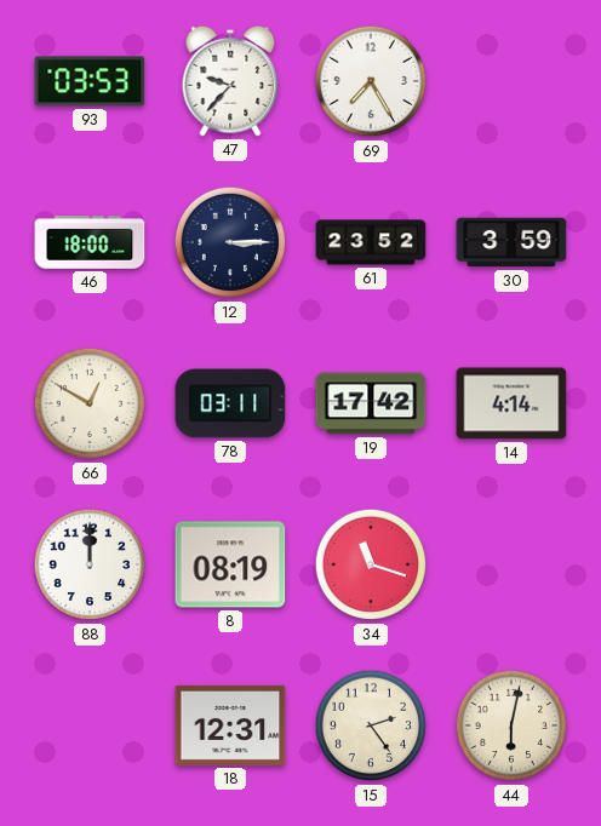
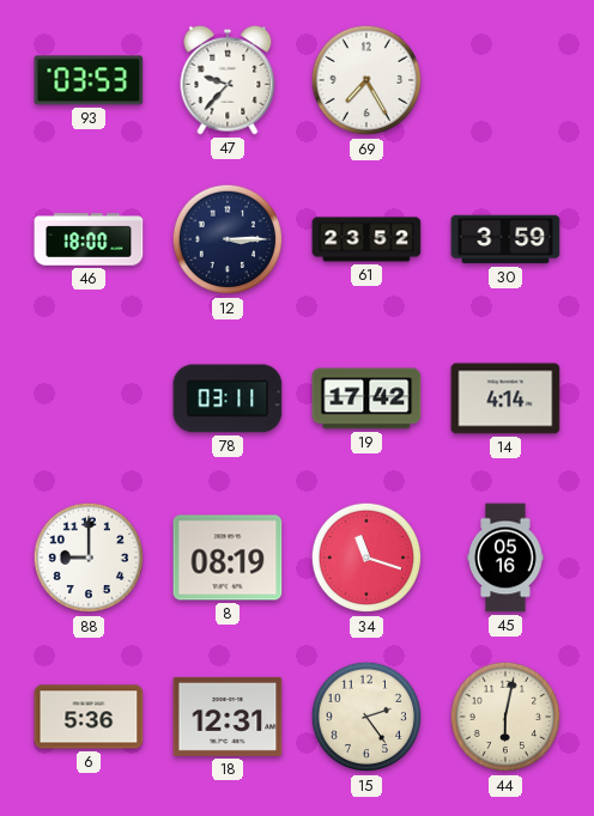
66: 12:50 -> none (90, 403)
88: 12:00 -> 9:00 (89, 558)
45: none -> 05:16 (505, 558)
6: none -> 5:36 (89, 717)
